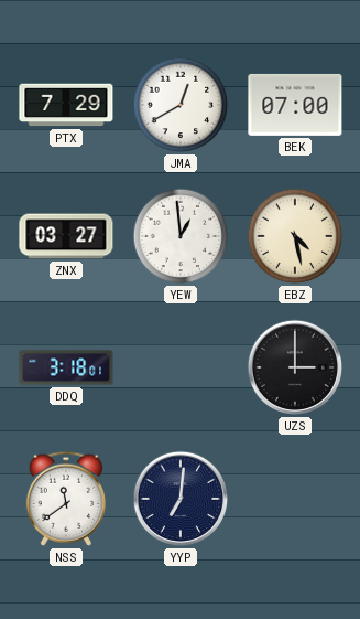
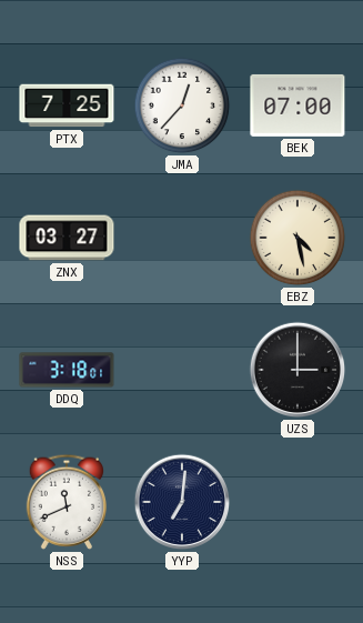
PTX: 7:29 -> 7:25 (67, 105)
JMA: 12:40 -> 12:37 (182, 105)
YEW: 12:59 -> none (181, 236)
NSS: 11:39 -> 11:41 (65, 502)
